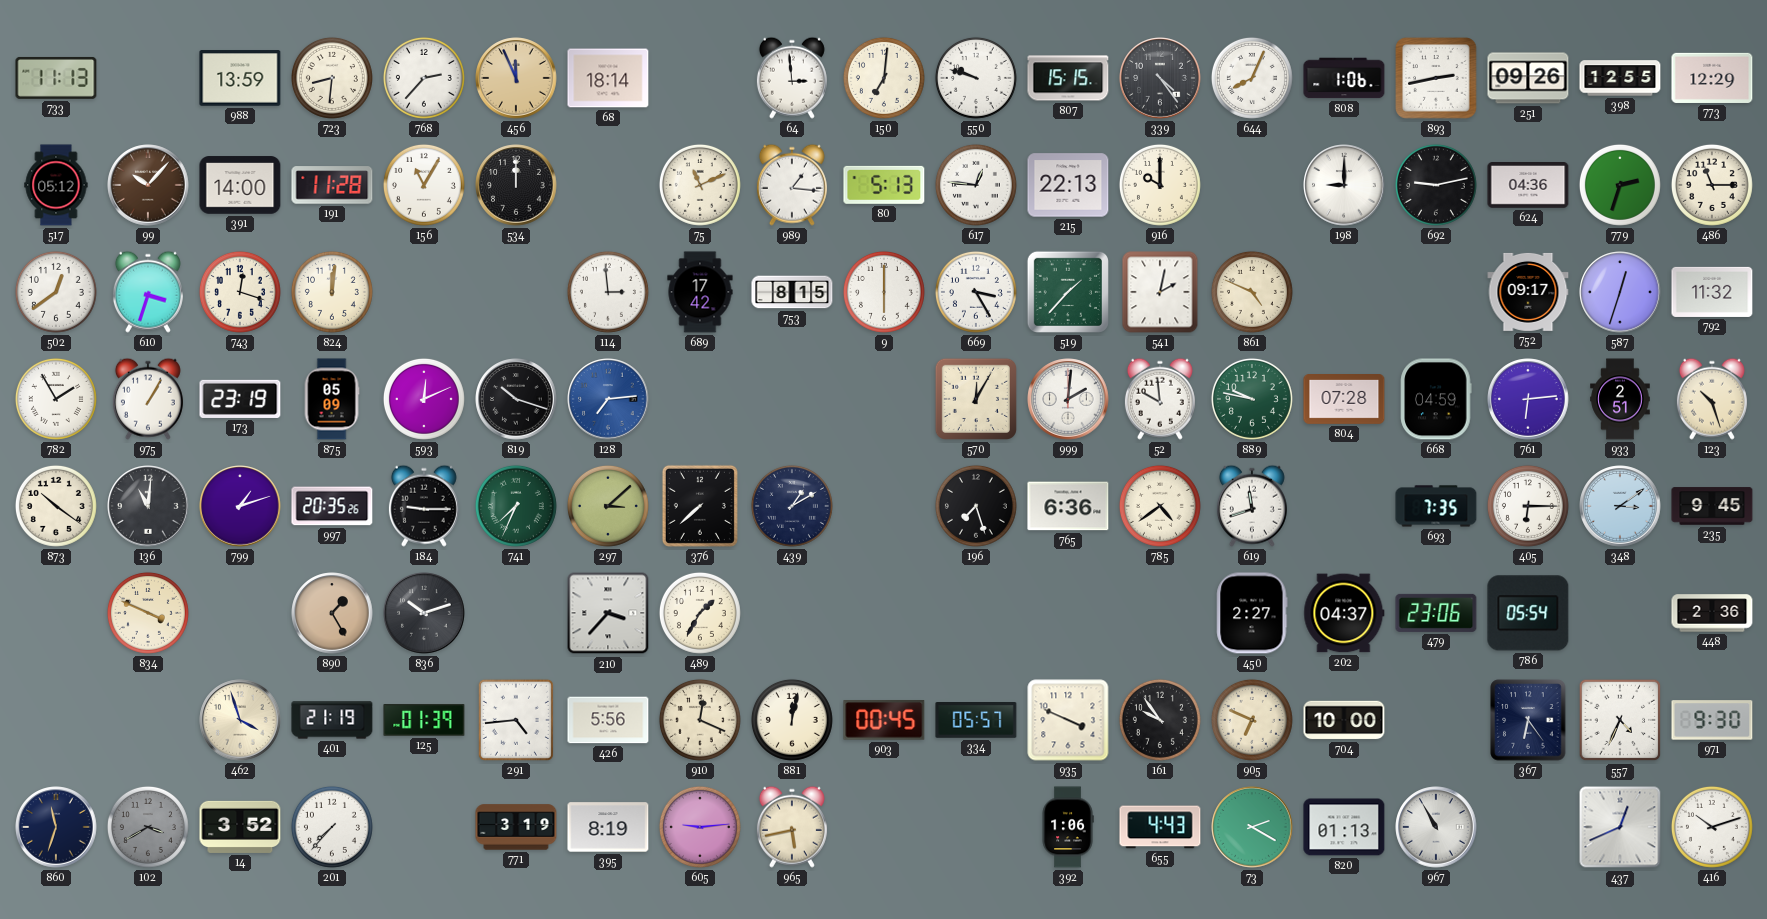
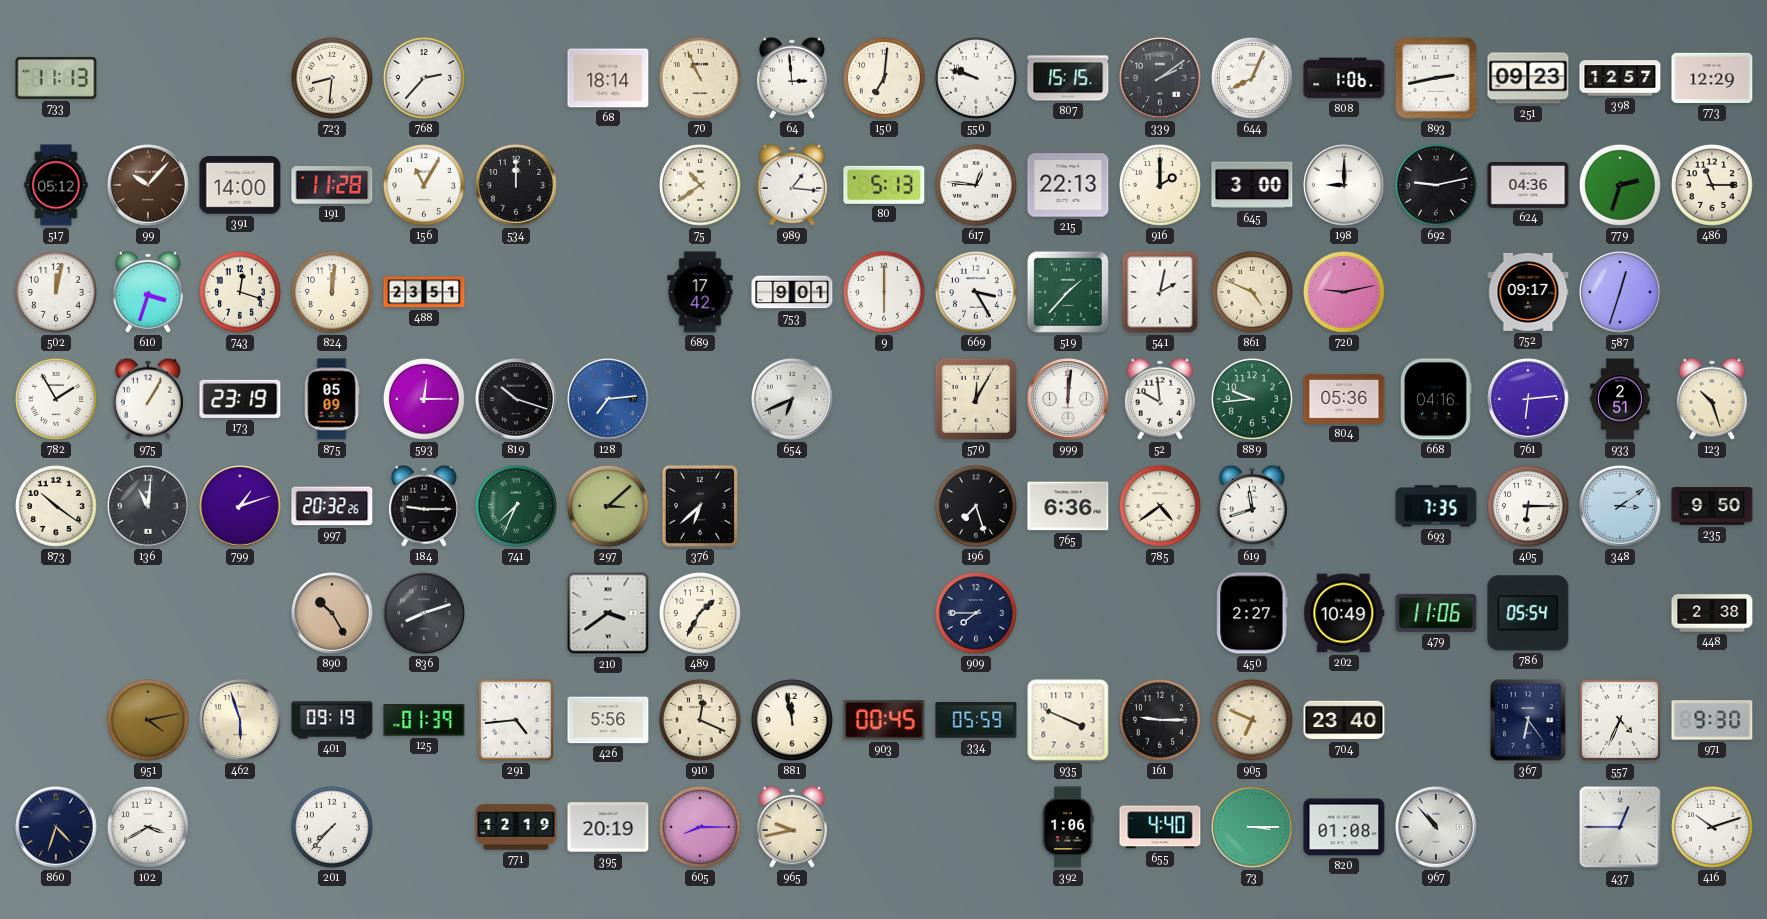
988: 13:59 -> none (240, 78)
456: 11:56 -> none (516, 78)
70: none -> 10:56 (700, 78)
339: 4:24 -> 2:09 (1160, 78)
251: 09:26 -> 09:23 (1528, 78)
398: 12:55 -> 12:57 (1620, 78)
75: 11:11 -> 10:39 (700, 185)
916: 10:00 -> 2:00 (1160, 185)
645: none -> 3:00 (1252, 185)
502: 12:39 -> 12:02 (56, 292)
488: none -> 23:51 (424, 292)
114: 2:59 -> none (608, 292)
753: 8:15 -> 9:01 (792, 292)
720: none -> 9:13 (1344, 292)
792: 11:32 -> none (1712, 292)
593: 12:11 -> 12:15 (424, 399)
654: none -> 6:41 (792, 399)
999: 2:01 -> 12:01 (1068, 399)
889: 9:47 -> 9:44 (1252, 399)
804: 07:28 -> 05:36 (1344, 400)
668: 04:59 -> 04:16 (1436, 399)
997: 20:35 -> 20:32 (332, 506)
376: 7:38 -> 6:38 (700, 506)
439: 1:10 -> none (792, 506)
235: 9:45 -> 9:50 (1712, 506)
834: 3:49 -> none (148, 613)
890: 1:25 -> 10:25 (332, 613)
836: 10:12 -> 8:12 (424, 613)
210: 3:37 -> 3:39 (608, 613)
909: none -> 7:45 (976, 613)
202: 04:37 -> 10:49 (1344, 613)
479: 23:06 -> 11:06 (1436, 613)
448: 2:36 -> 2:38 (1712, 613)
951: none -> 4:13 (148, 720)
462: 3:57 -> 5:57 (240, 720)
401: 21:19 -> 09:19 (332, 720)
881: 12:02 -> 11:58 (792, 720)
334: 05:57 -> 05:59 (976, 721)
161: 9:54 -> 9:15 (1160, 720)
704: 10:00 -> 23:40 (1344, 720)
860: 11:33 -> 4:33 (56, 827)
102 dial: grey -> white (148, 827)
14: 3:52 -> none (240, 827)
771: 3:19 -> 12:19 (516, 827)
395: 8:19 -> 20:19 (608, 827)
605: 9:14 -> 8:15 (700, 827)
965: 5:43 -> 9:43 (792, 827)
655: 4:43 -> 4:40 (1160, 827)
73: 2:20 -> 3:15 (1252, 827)
820: 01:13 -> 01:08 (1344, 827)
967: 10:55 -> 10:53 (1436, 827)
437: 12:41 -> 12:45 (1620, 827)
